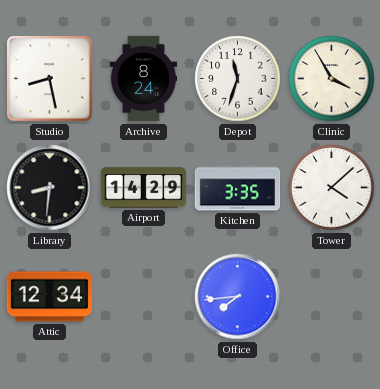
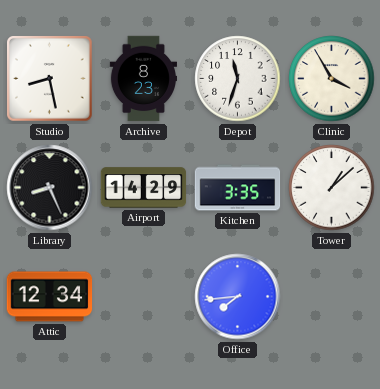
Archive: 8:24 -> 8:23 (143, 79)
Library: 8:31 -> 8:26 (50, 188)
Tower: 4:08 -> 1:08 (332, 188)
